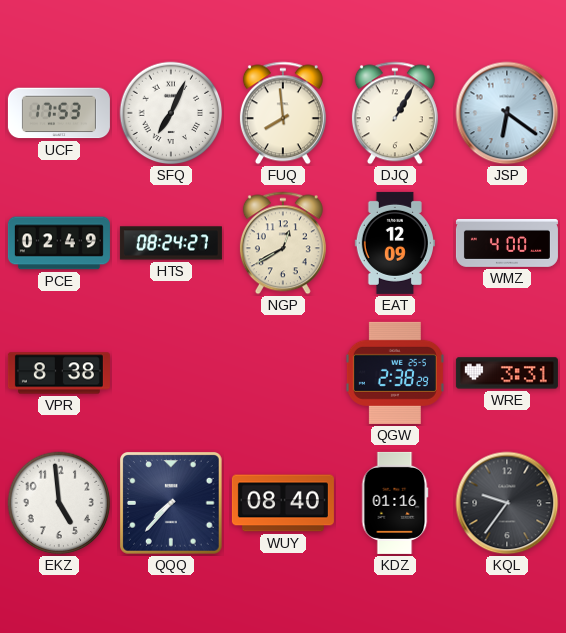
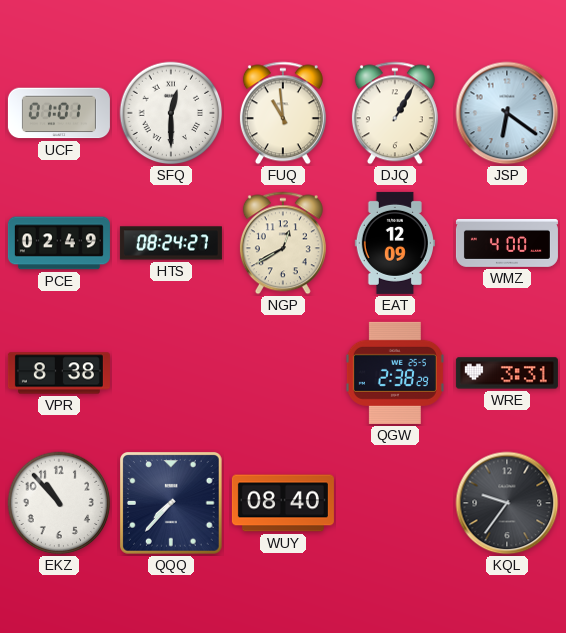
UCF: 17:53 -> 01:01 (59, 113)
SFQ: 7:04 -> 12:30 (171, 113)
FUQ: 7:59 -> 10:59 (283, 113)
EKZ: 4:59 -> 10:53 (59, 503)
KDZ: 01:16 -> none (395, 503)
